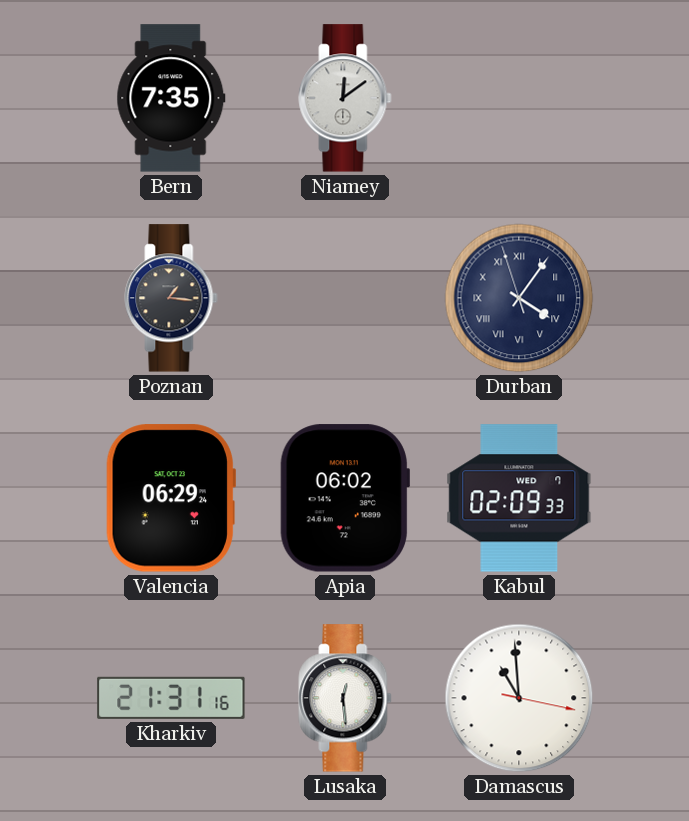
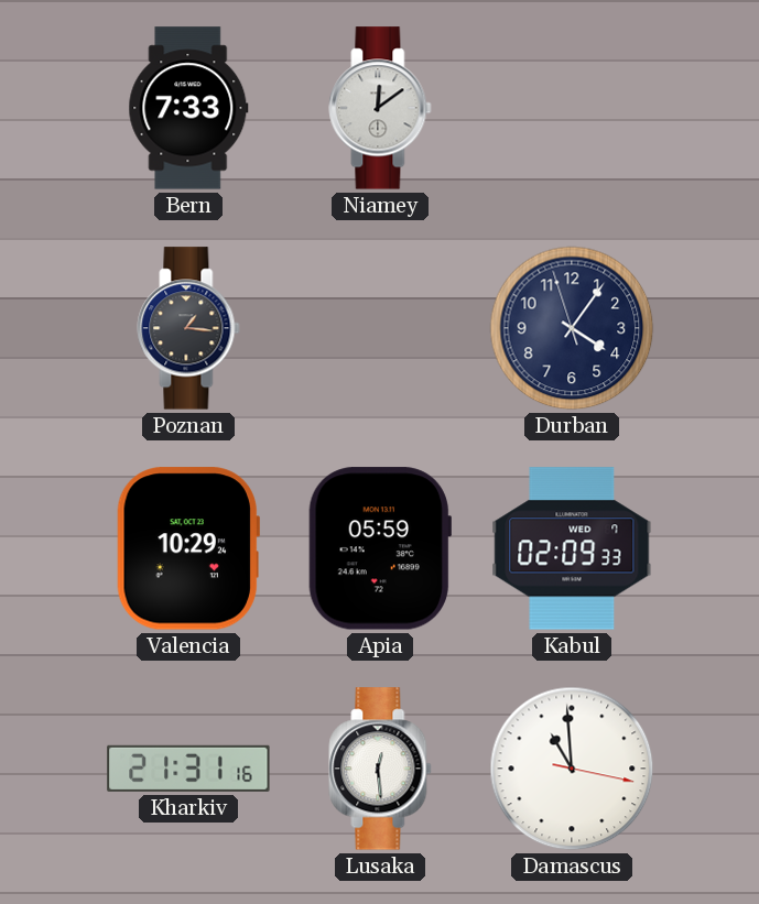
Bern: 7:35 -> 7:33 (188, 108)
Durban numerals: Roman -> Arabic (572, 328)
Valencia: 06:29 -> 10:29 (187, 548)
Apia: 06:02 -> 05:59 (379, 548)
